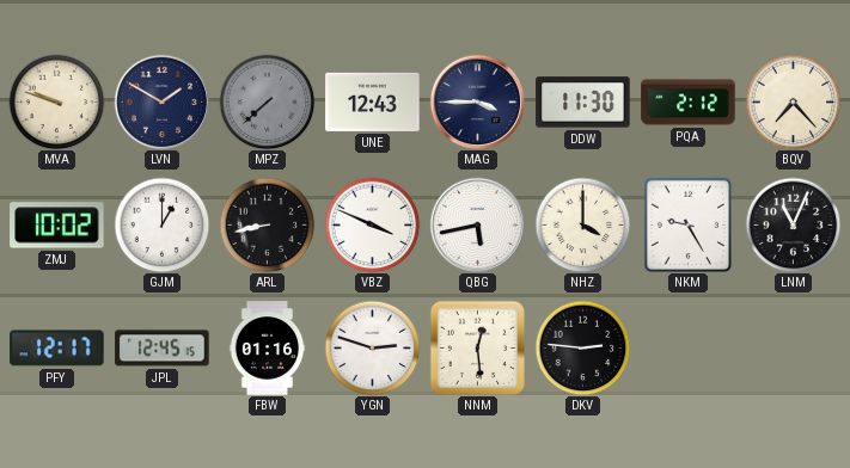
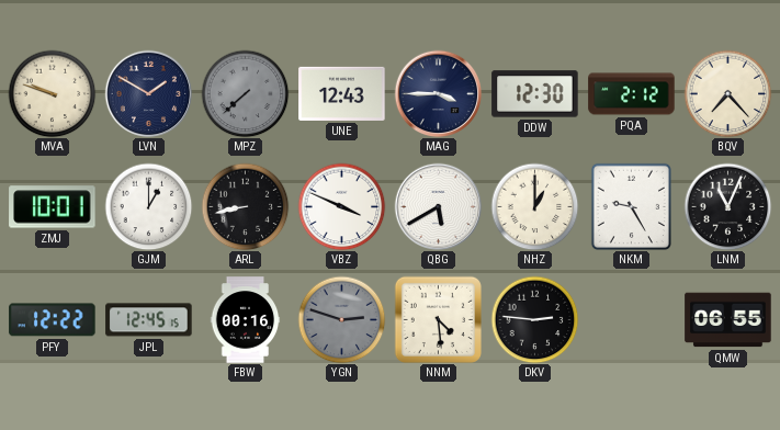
DDW: 11:30 -> 12:30 (535, 94)
ZMJ: 10:02 -> 10:01 (53, 207)
QBG: 5:43 -> 5:40 (438, 206)
NHZ: 4:00 -> 1:00 (534, 206)
PFY: 12:17 -> 12:22 (53, 320)
FBW: 01:16 -> 00:16 (246, 320)
YGN dial: white -> grey (341, 319)
NNM: 12:29 -> 4:29 (438, 319)
QMW: none -> 06:55 (728, 320)
